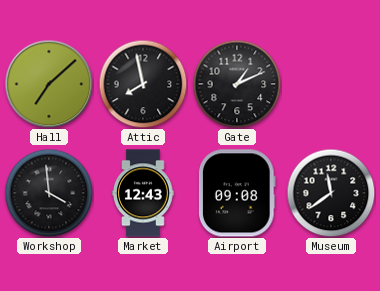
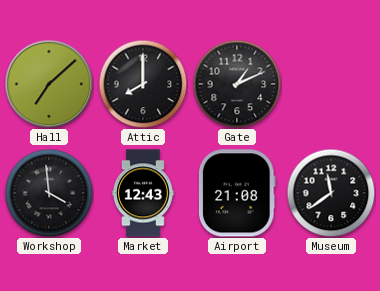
Attic: 7:58 -> 8:00 (143, 84)
Airport: 09:08 -> 21:08 (237, 193)
